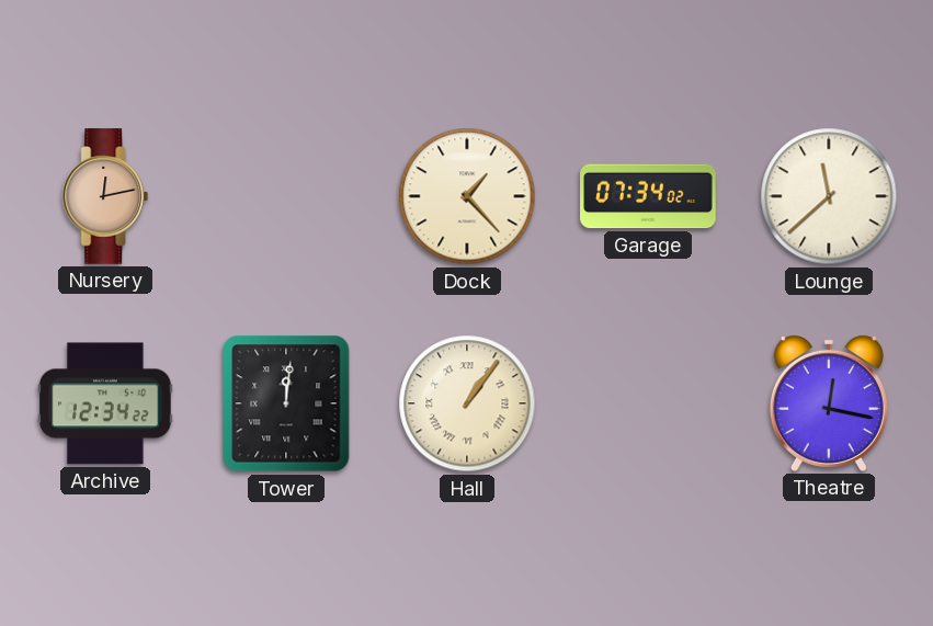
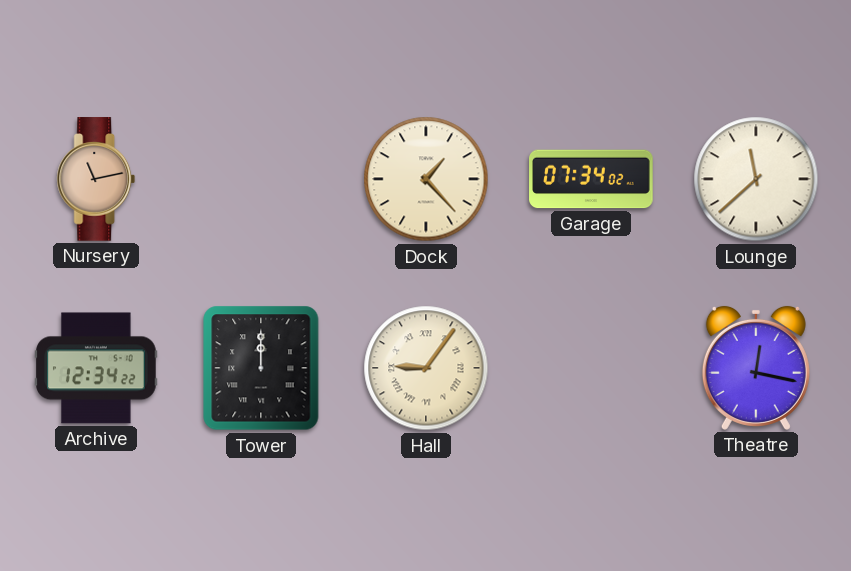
Nursery: 12:13 -> 11:13 (96, 179)
Tower: 12:01 -> 12:00 (261, 368)
Hall: 1:06 -> 9:06 (426, 368)
